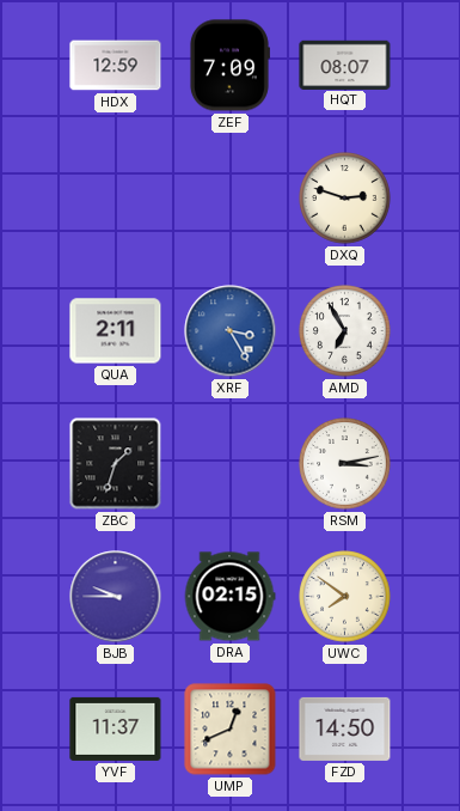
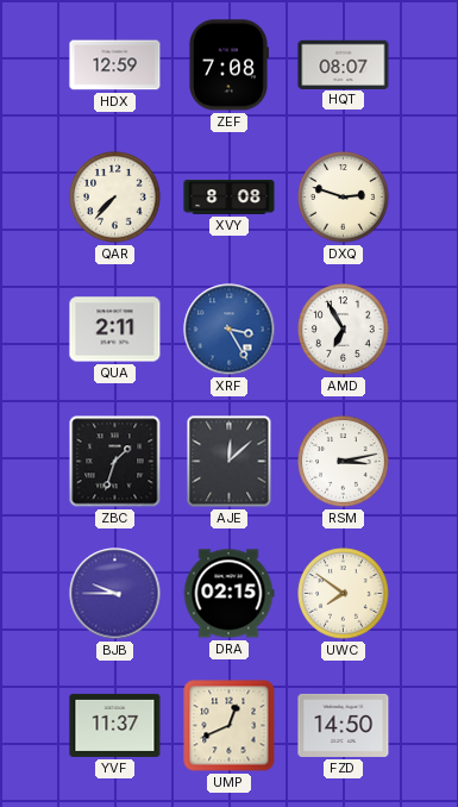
ZEF: 7:09 -> 7:08 (228, 65)
QAR: none -> 7:37 (115, 198)
XVY: none -> 8:08 (230, 198)
AJE: none -> 12:08 (230, 462)
